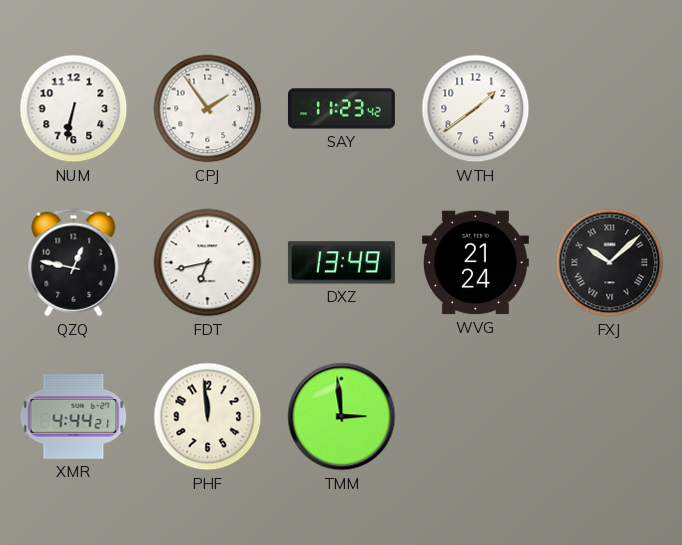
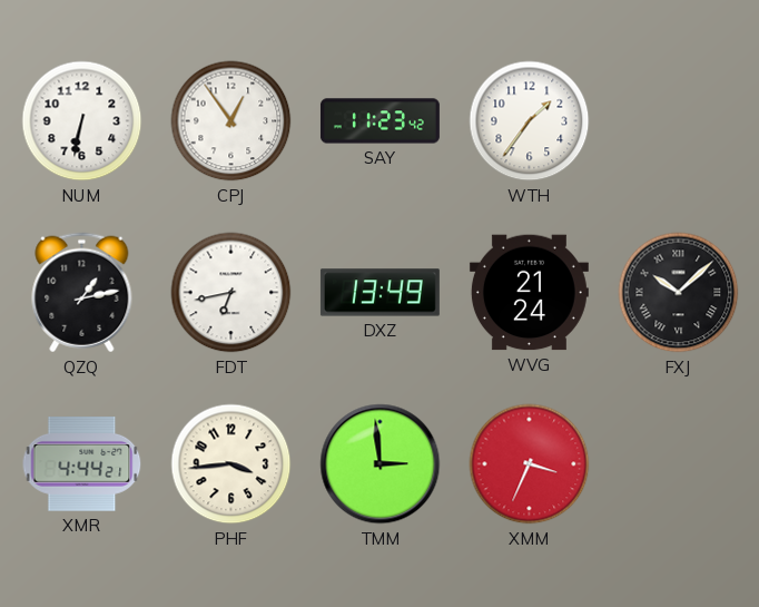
CPJ: 1:54 -> 12:54 (231, 121)
WTH: 1:39 -> 1:36 (530, 121)
QZQ: 12:47 -> 1:13 (82, 293)
PHF: 11:59 -> 3:44 (231, 464)
XMM: none -> 3:34 (530, 464)
